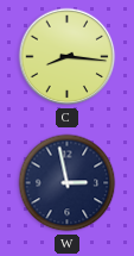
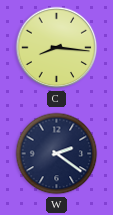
W: 2:58 -> 2:21 (57, 154)
